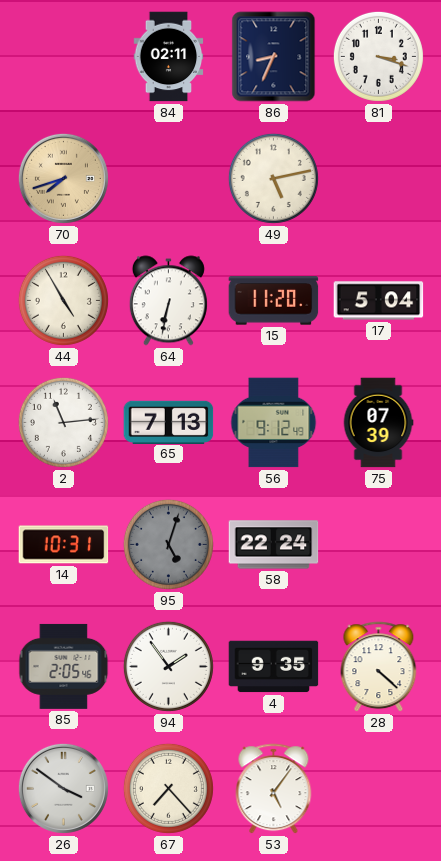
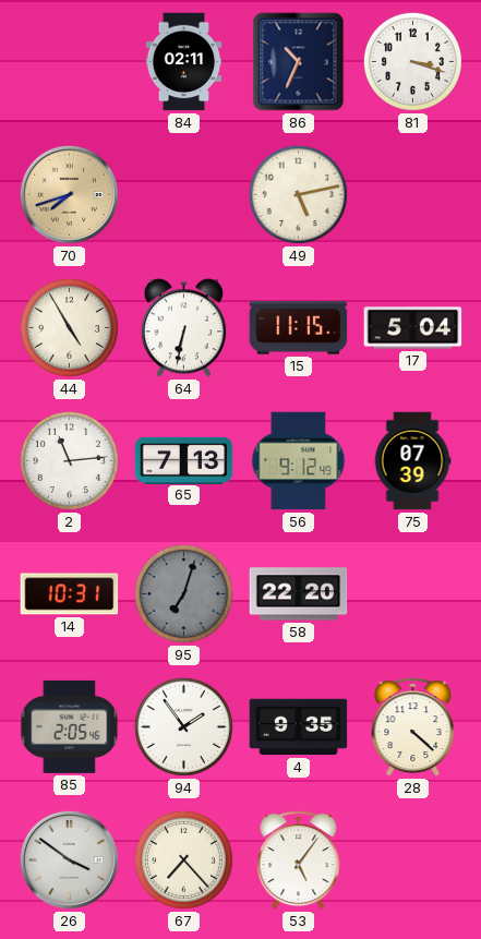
86: 8:34 -> 10:34 (299, 62)
15: 11:20 -> 11:15 (299, 328)
95: 5:03 -> 7:03 (183, 593)
58: 22:24 -> 22:20 (299, 594)
